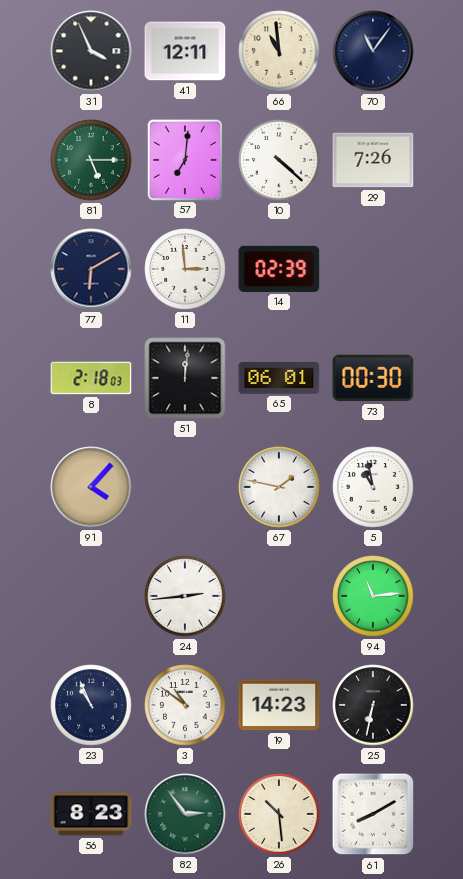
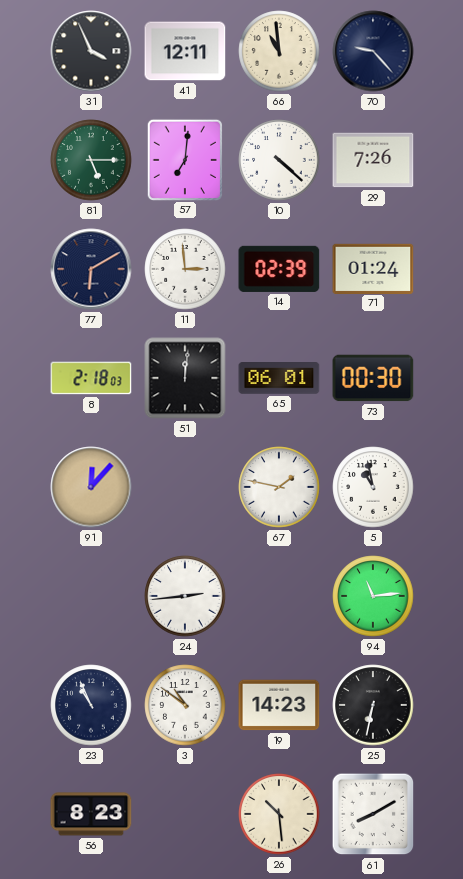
70: 11:06 -> 9:23 (373, 51)
71: none -> 01:24 (373, 268)
91: 4:07 -> 12:07 (91, 487)
82: 2:54 -> none (185, 814)
